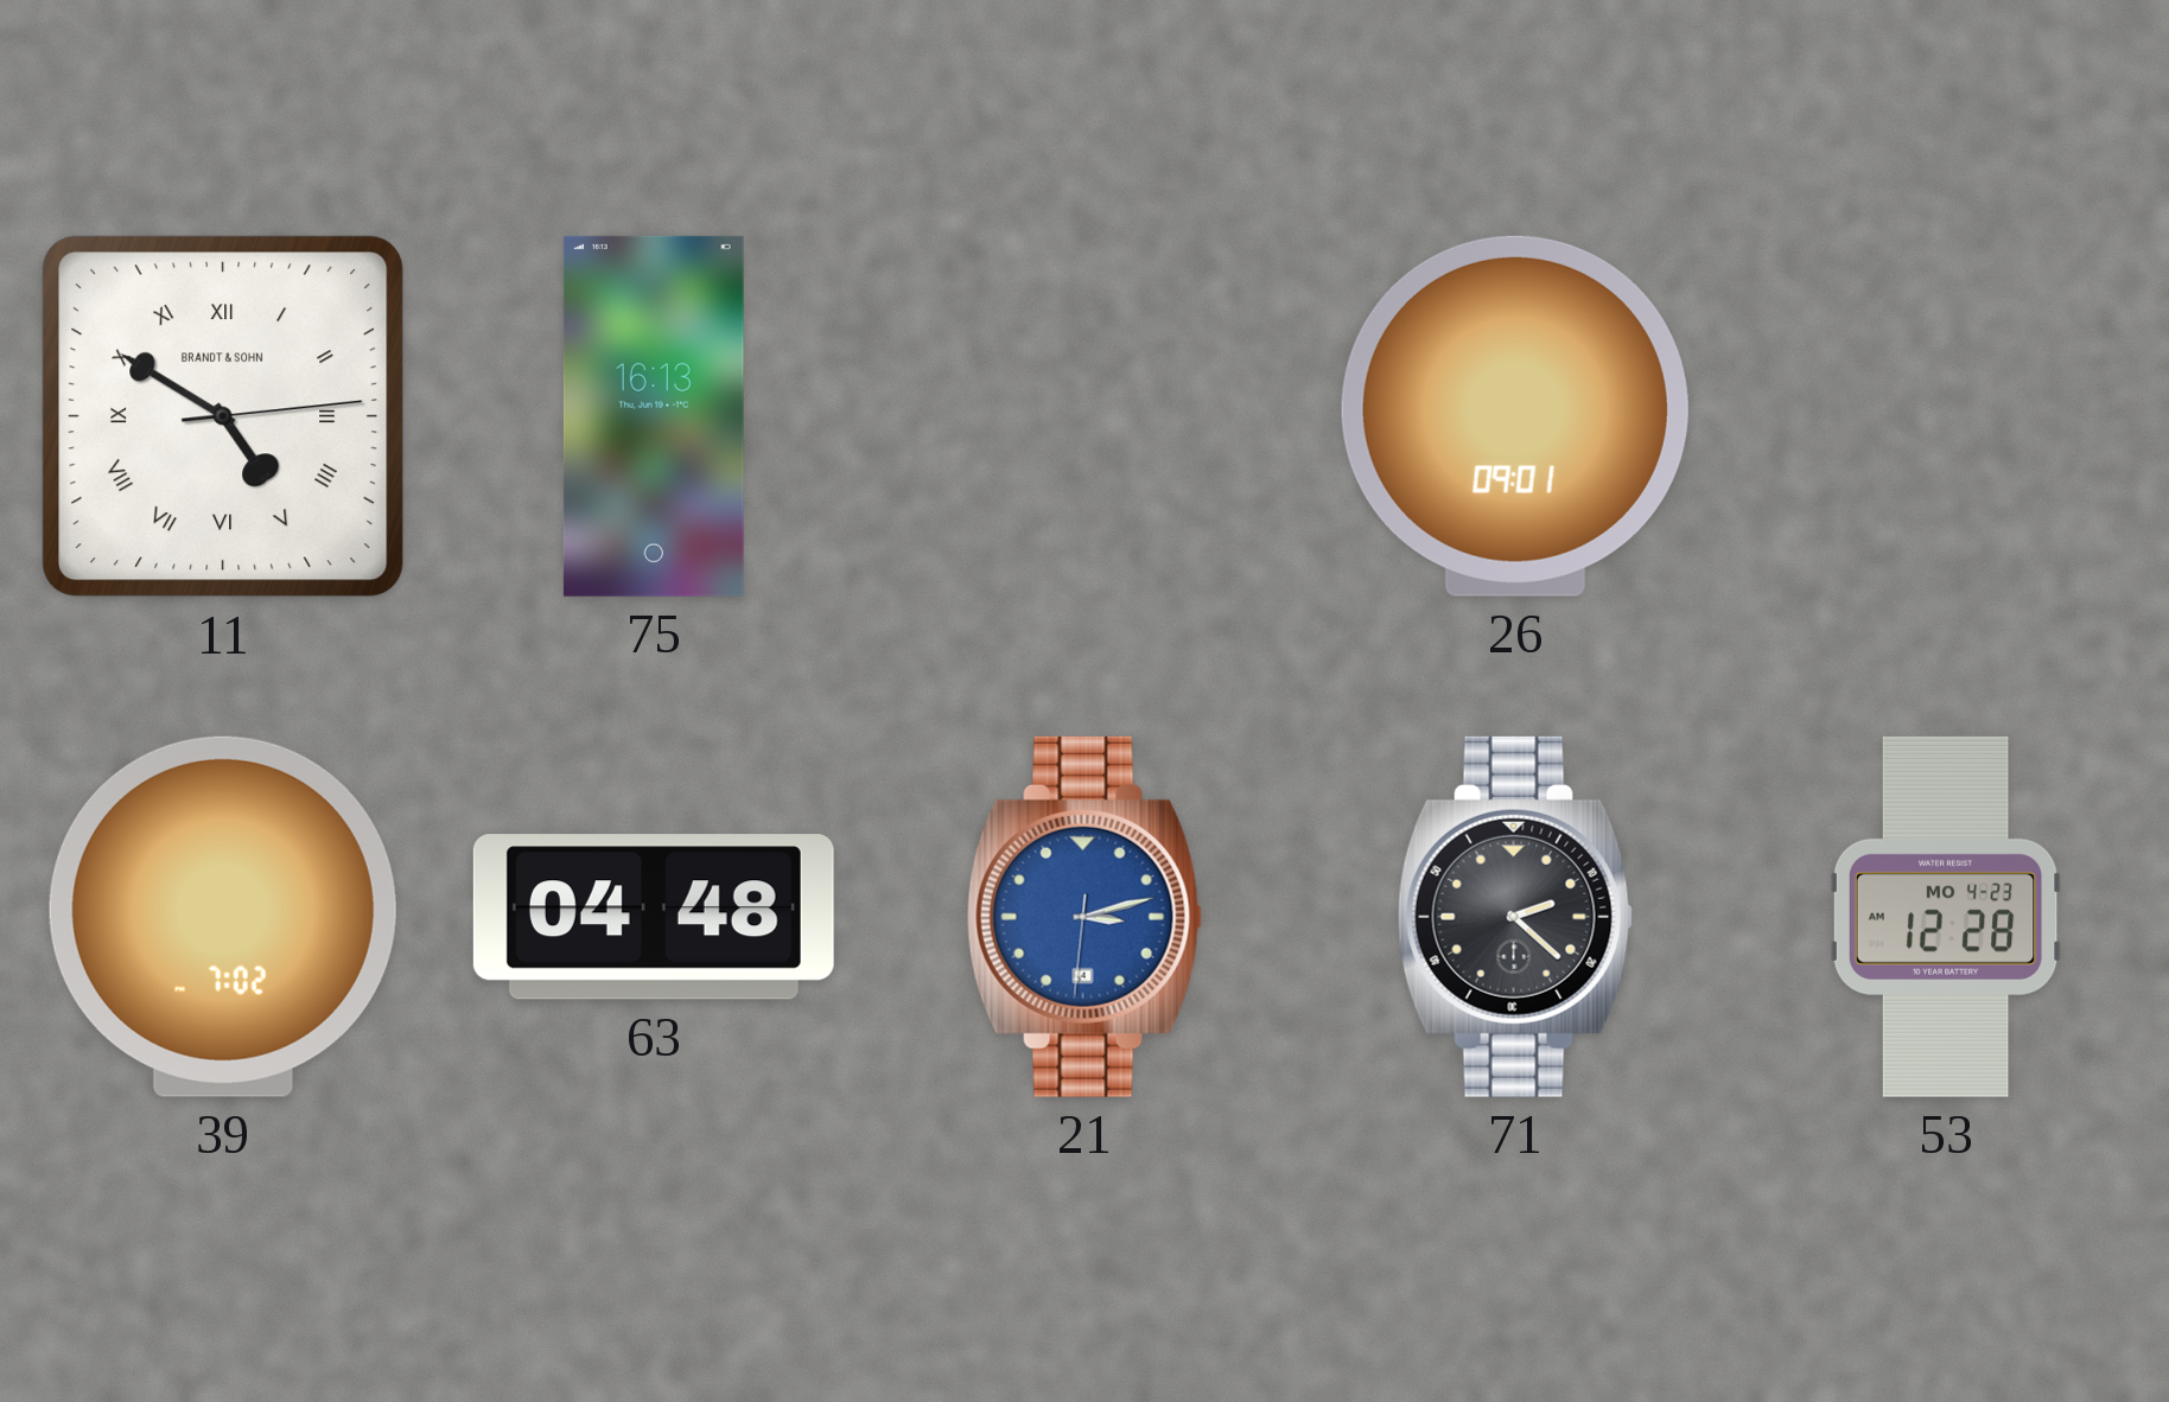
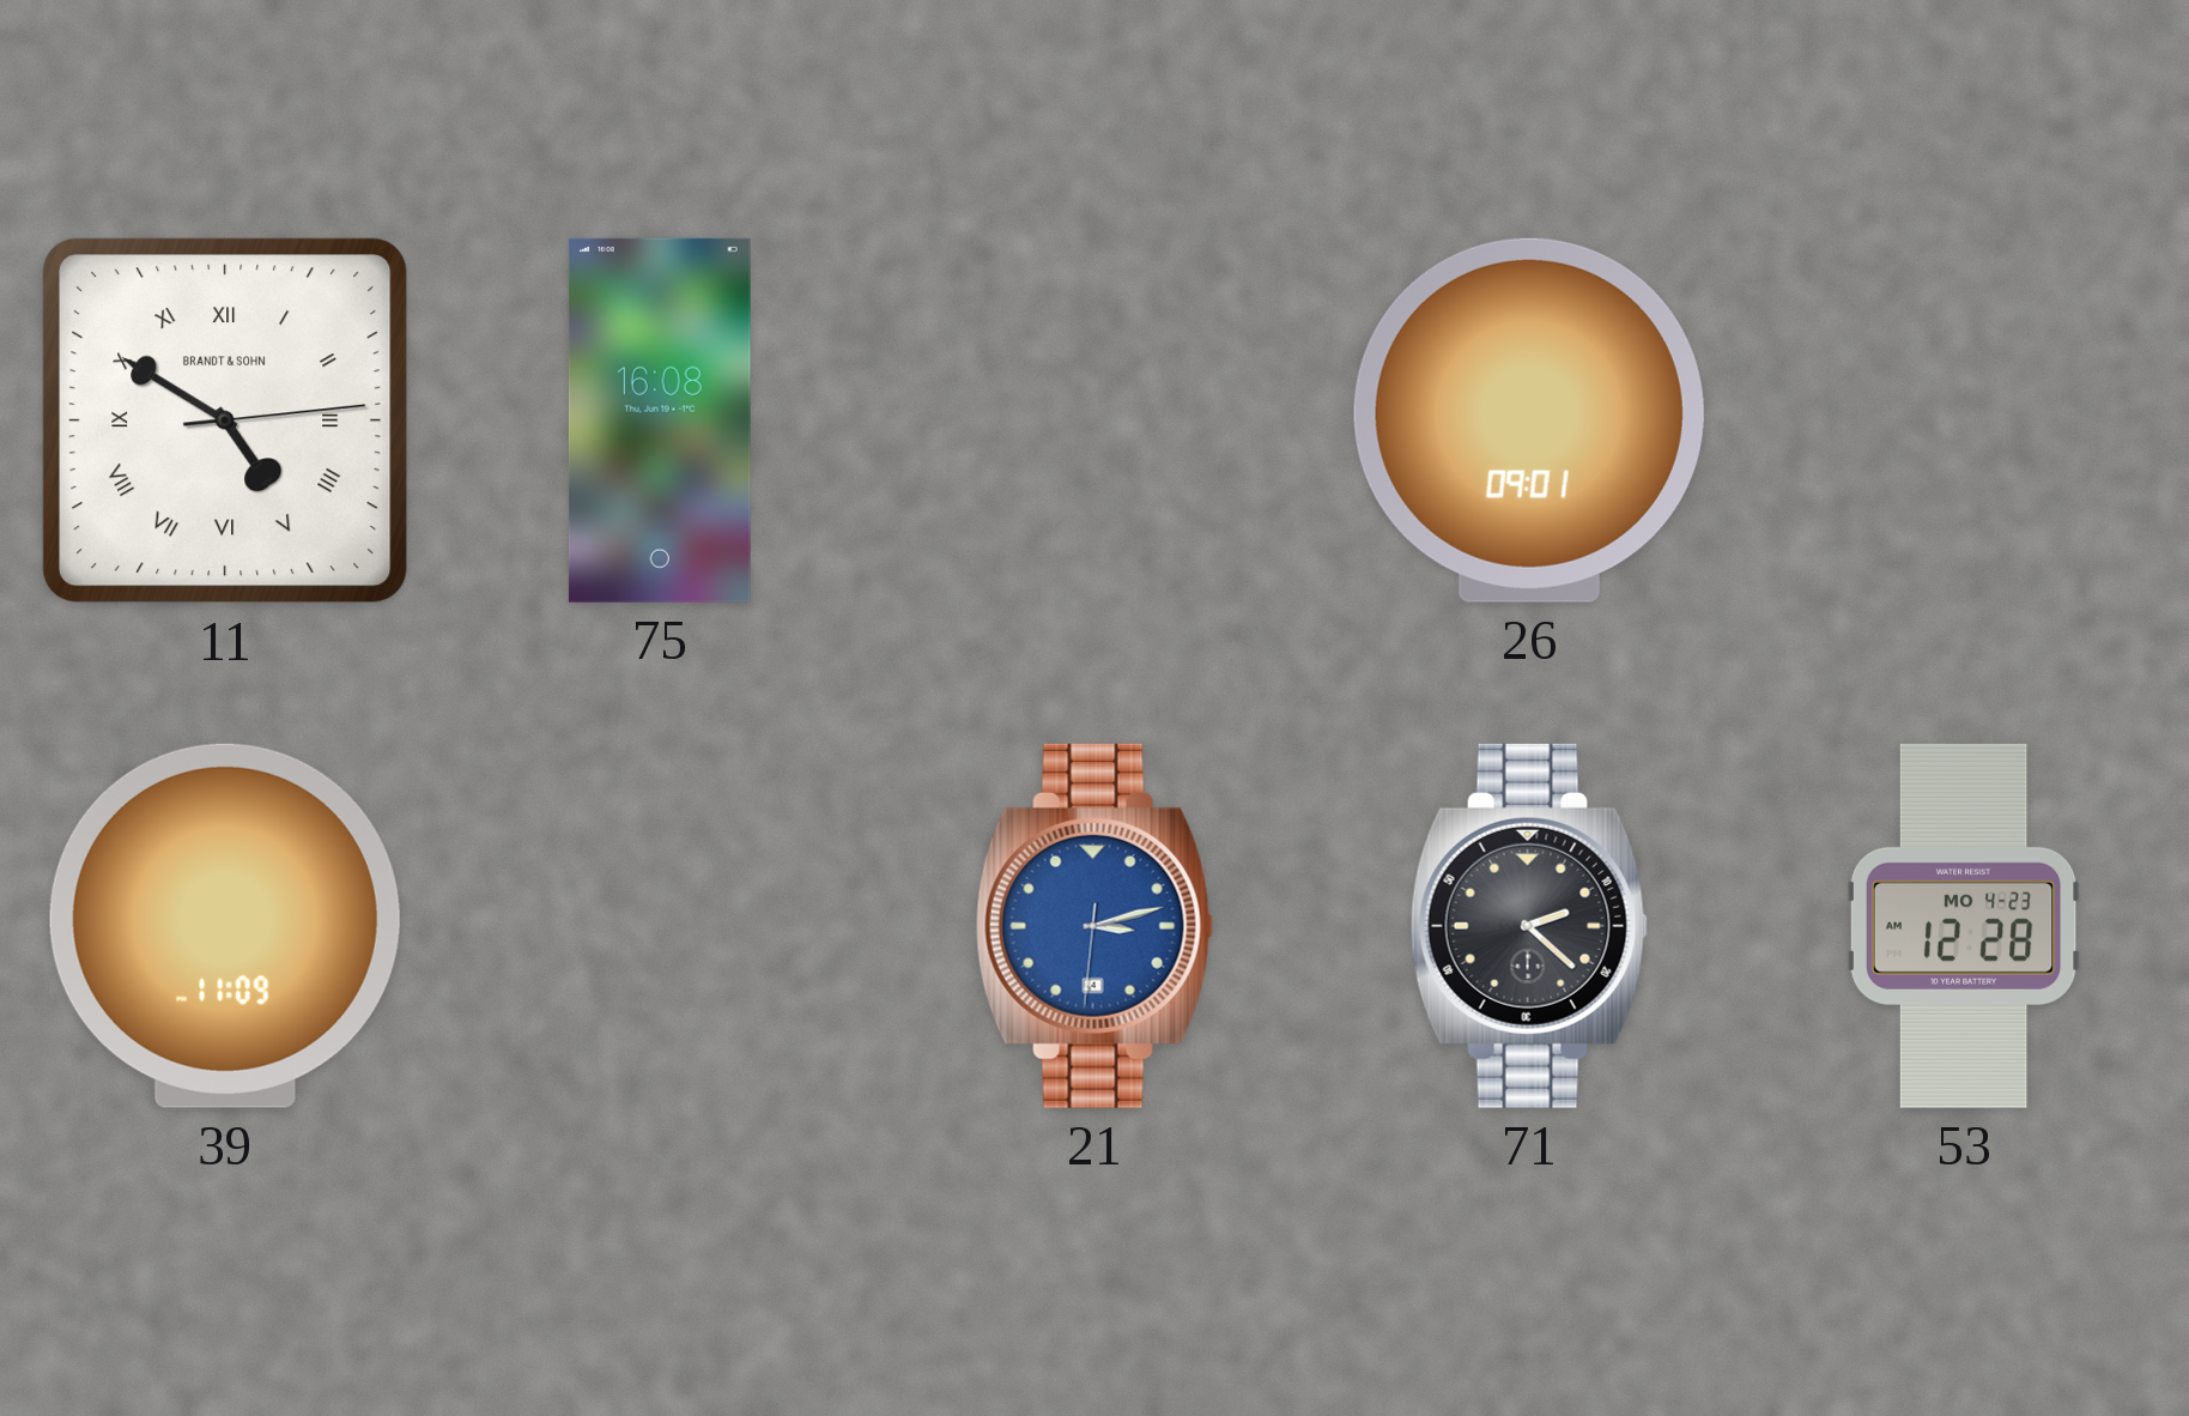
75: 16:13 -> 16:08 (660, 420)
39: 7:02 -> 11:09 (225, 926)
63: 04:48 -> none (654, 917)
